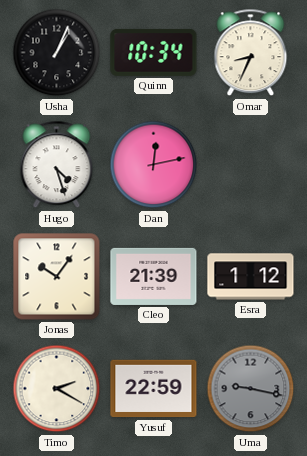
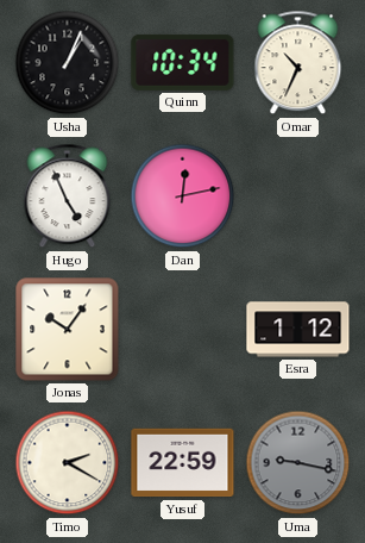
Omar: 8:34 -> 10:34 (298, 63)
Hugo: 4:27 -> 4:56 (68, 196)
Cleo: 21:39 -> none (154, 276)
